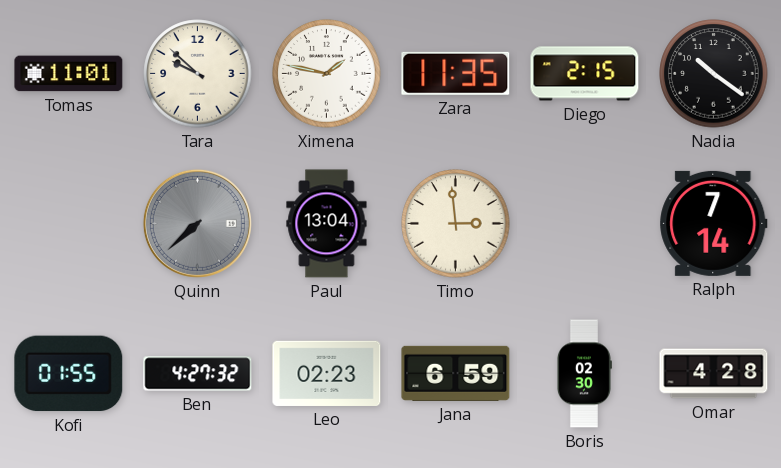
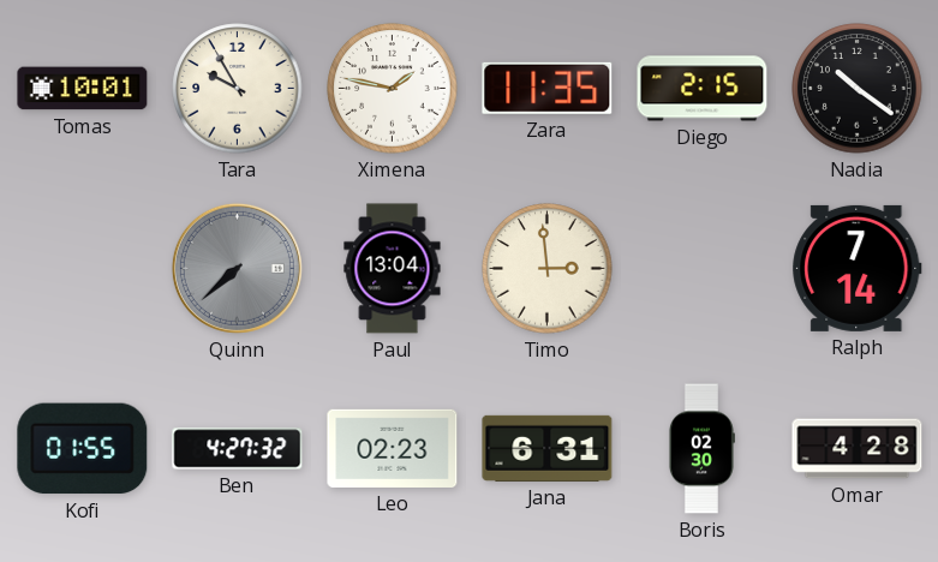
Tomas: 11:01 -> 10:01 (83, 89)
Tara: 9:52 -> 9:55 (238, 89)
Jana: 6:59 -> 6:31 (548, 448)
